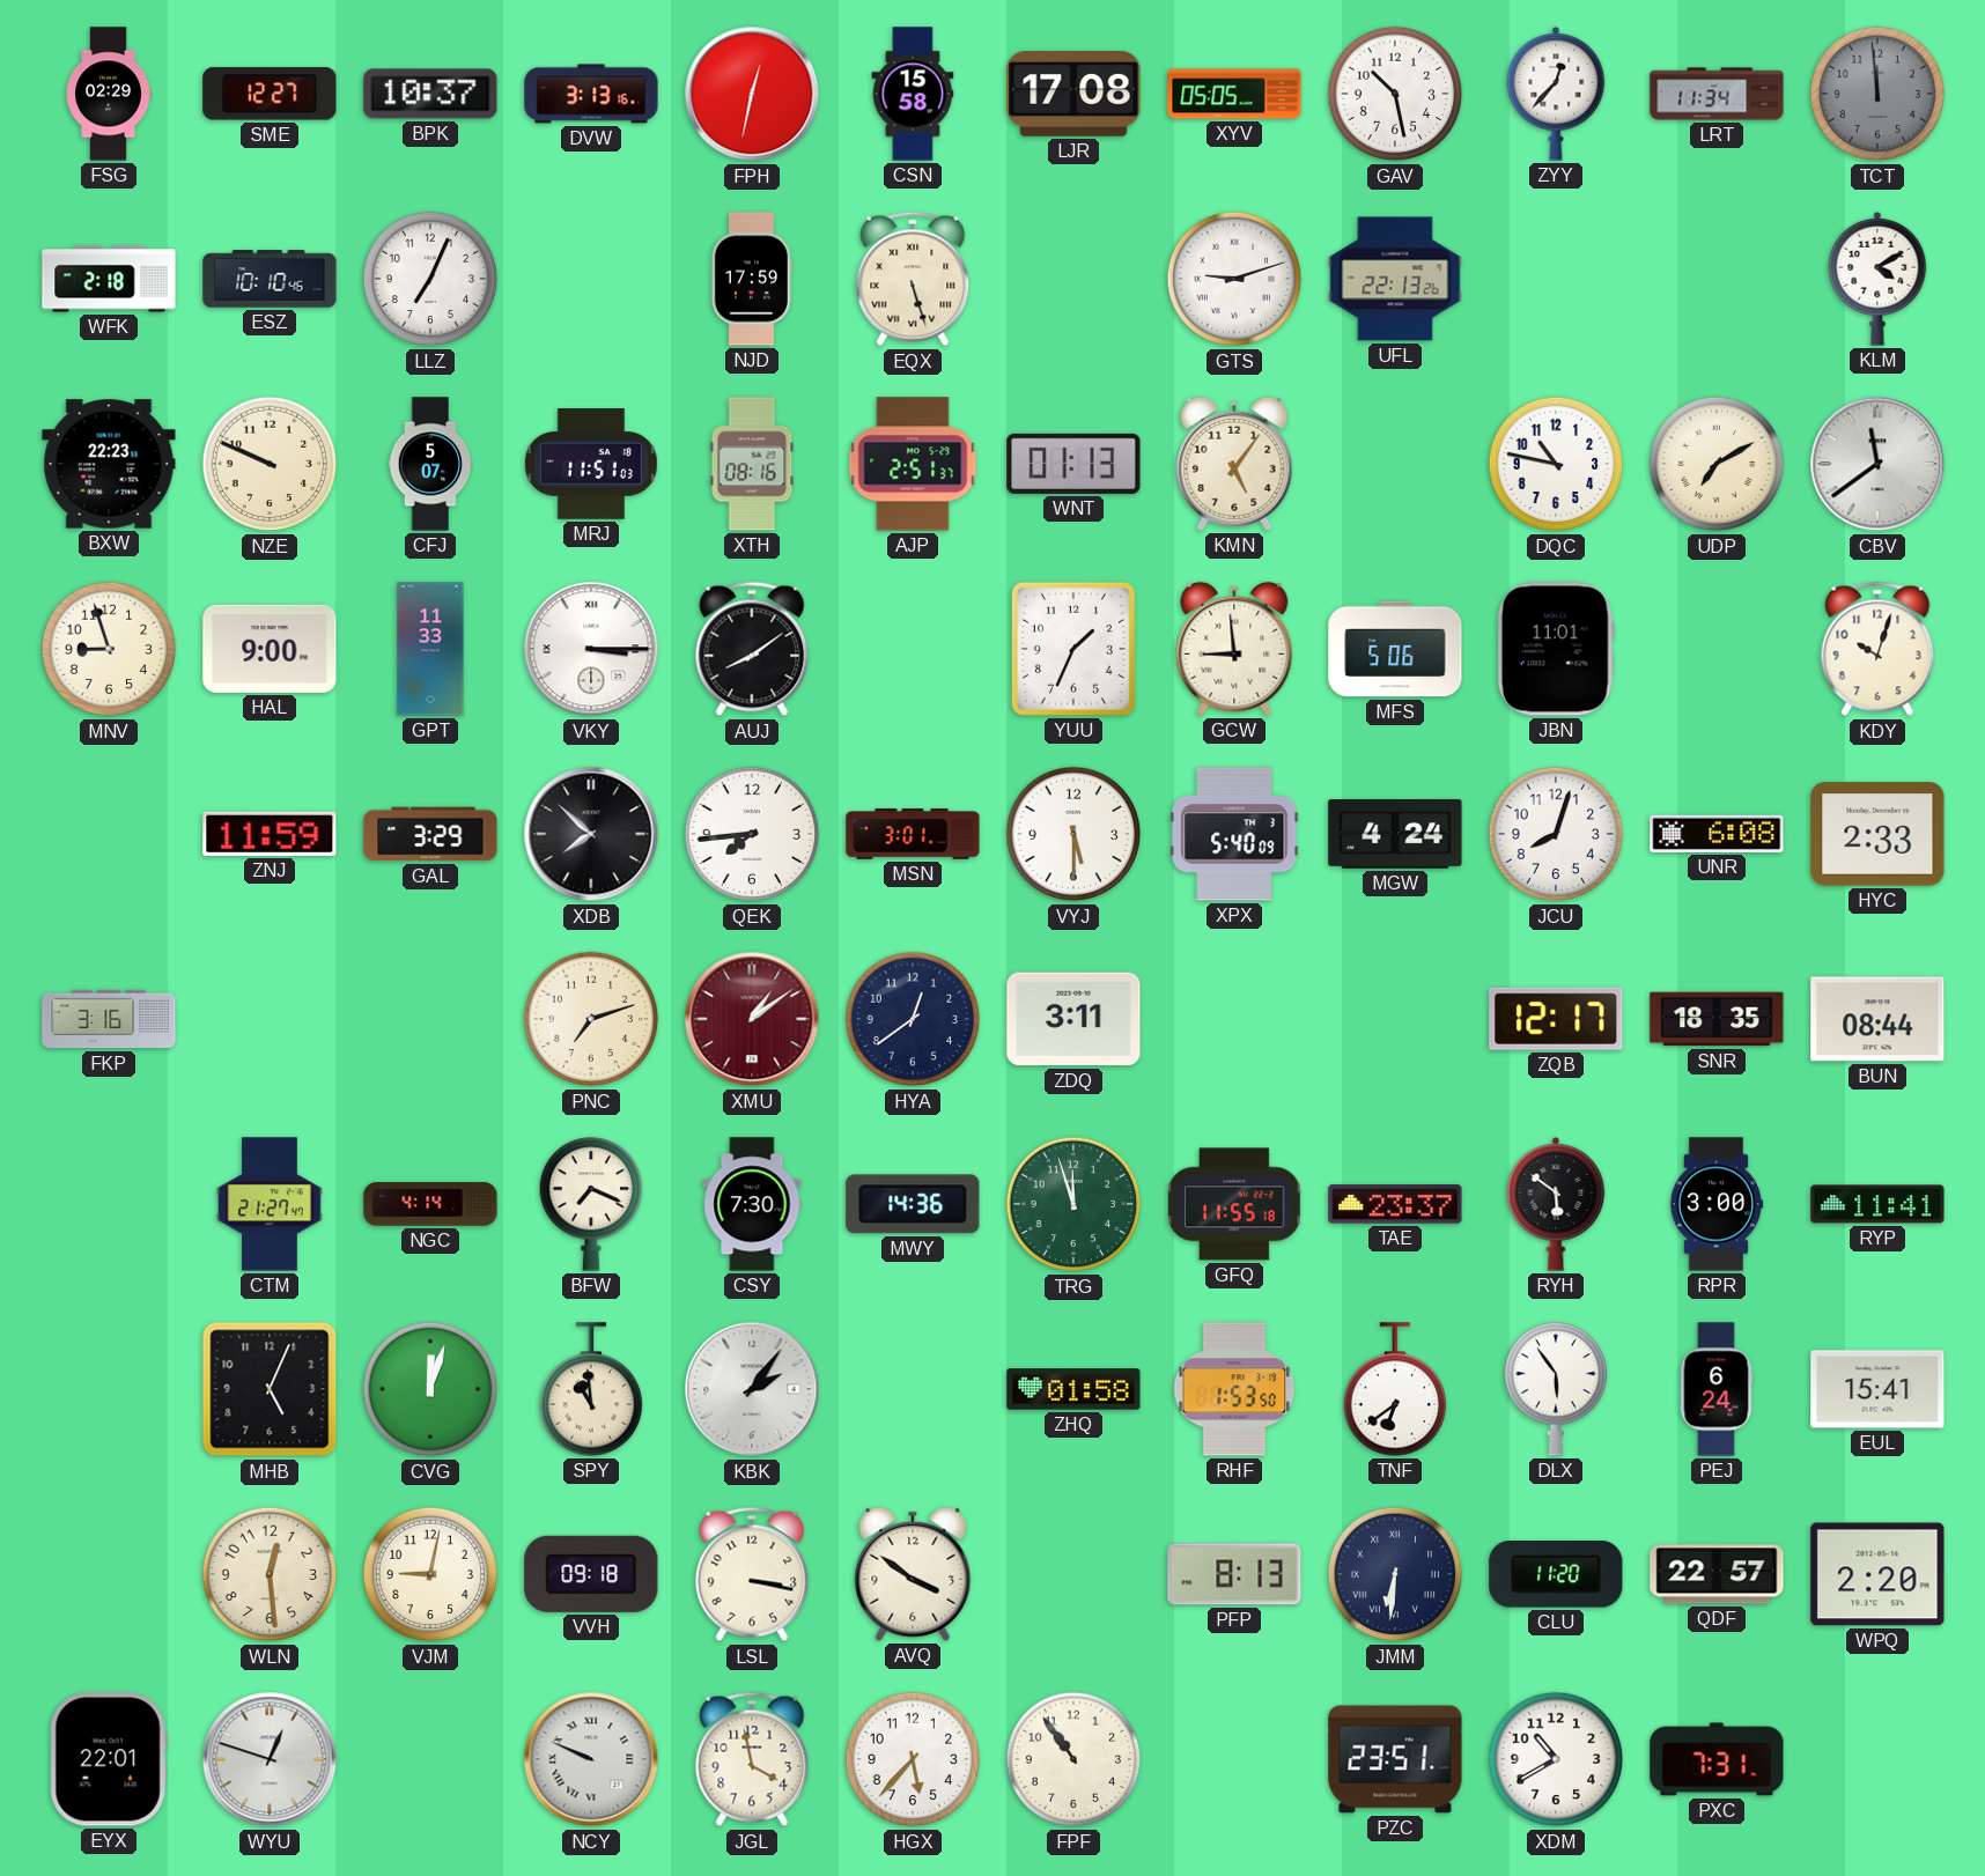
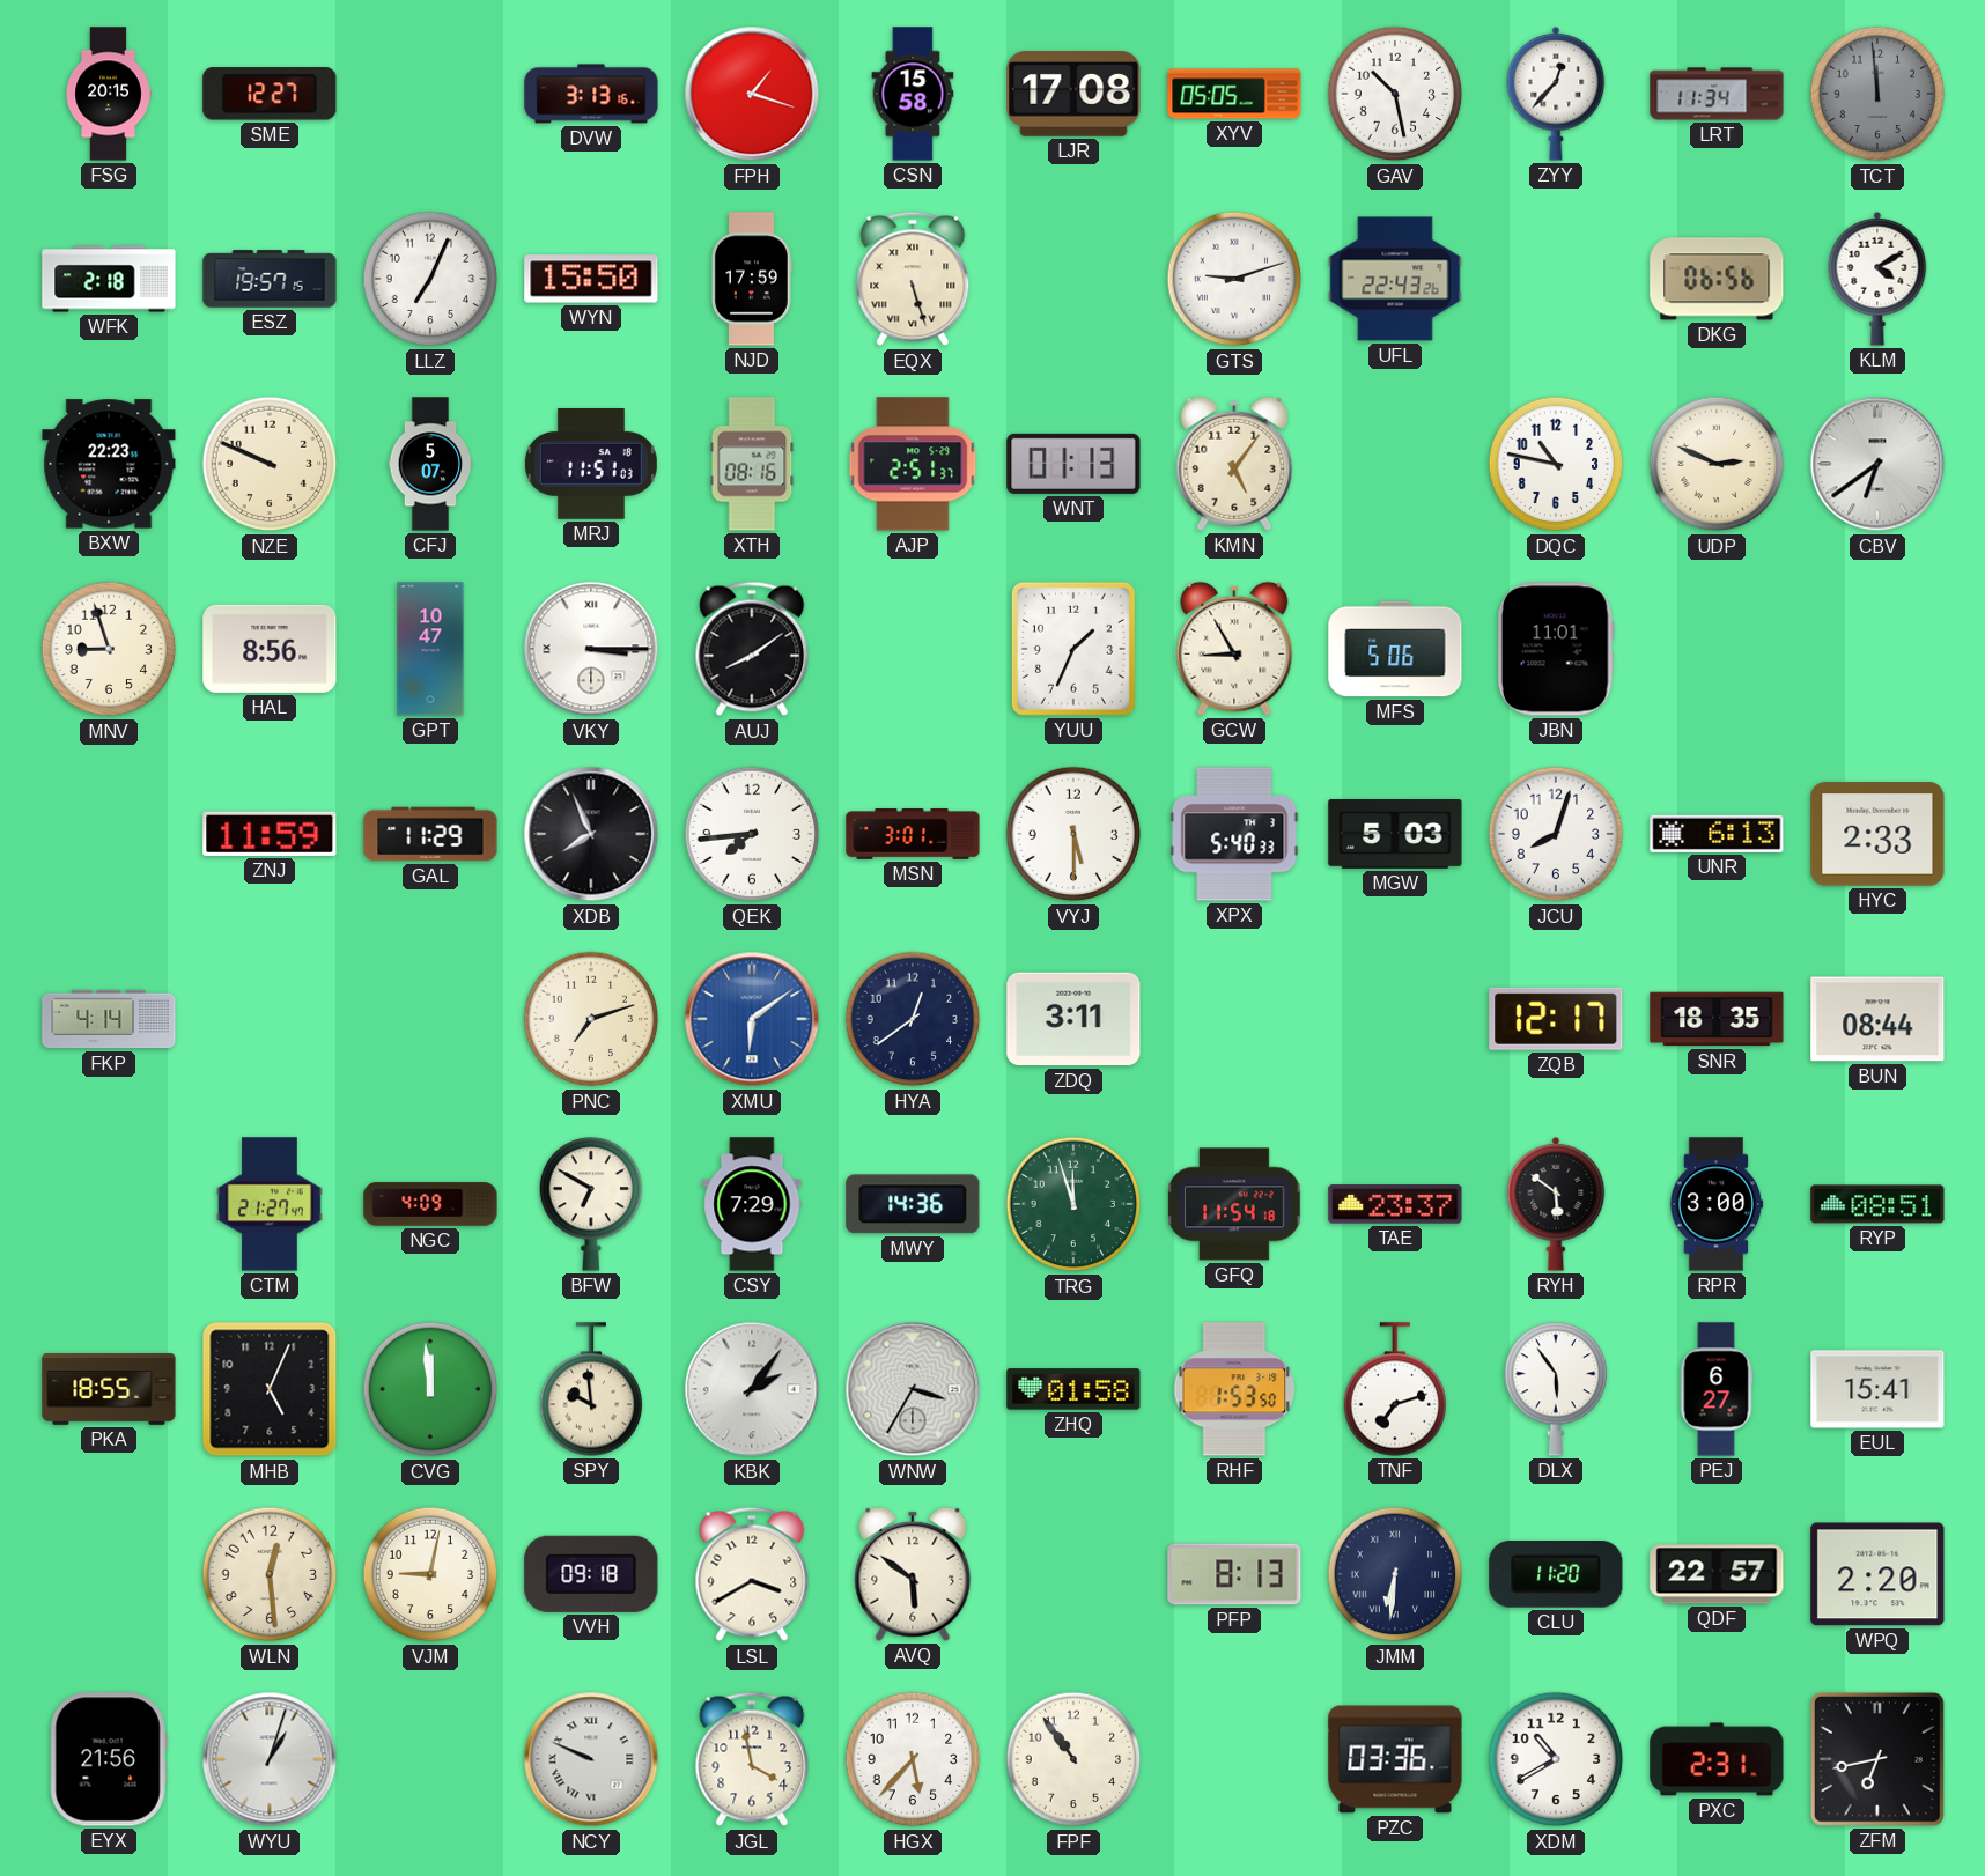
FSG: 02:29 -> 20:15 (109, 94)
BPK: 10:37 -> none (430, 94)
FPH: 12:32 -> 1:18 (752, 94)
ESZ: 10:10 -> 19:57 (270, 279)
WYN: none -> 15:50 (591, 279)
UFL: 22:13 -> 22:43 (1395, 279)
DKG: none -> 06:56 (1717, 279)
UDP: 7:10 -> 2:49 (1717, 464)
CBV: 11:39 -> 6:39 (1877, 464)
HAL: 9:00 -> 8:56 (270, 649)
GPT: 11:33 -> 10:47 (430, 649)
GCW: 8:59 -> 8:55 (1234, 649)
KDY: 10:03 -> none (1877, 649)
GAL: 3:29 -> 11:29 (430, 834)
XDB: 7:52 -> 7:56 (591, 834)
XPX: 5:40:09 -> 5:40:33 (1234, 834)
MGW: 4:24 -> 5:03 (1395, 835)
UNR: 6:08 -> 6:13 (1717, 834)
FKP: 3:16 -> 4:14 (109, 1019)
XMU: 1:09 -> 6:09 (752, 1019)
XMU dial: burgundy -> blue (752, 1019)
NGC: 4:14 -> 4:09 (430, 1204)
BFW: 7:19 -> 6:50 (591, 1204)
CSY: 7:30 -> 7:29 (752, 1204)
GFQ: 11:55 -> 11:54 (1234, 1204)
RYP: 11:41 -> 08:51 (1877, 1204)
PKA: none -> 18:55 (109, 1389)
CVG: 12:03 -> 11:59 (430, 1389)
SPY: 10:59 -> 9:59 (591, 1389)
WNW: none -> 3:35 (913, 1389)
TNF: 6:39 -> 7:12 (1395, 1389)
PEJ: 6:24 -> 6:27 (1717, 1389)
LSL: 3:17 -> 3:40 (752, 1574)
AVQ: 3:51 -> 5:51 (913, 1574)
EYX: 22:01 -> 21:56 (109, 1759)
WYU: 12:48 -> 1:03 (270, 1759)
PZC: 23:51 -> 03:36 (1395, 1759)
PXC: 7:31 -> 2:31 (1717, 1759)
ZFM: none -> 6:43 (1877, 1759)
